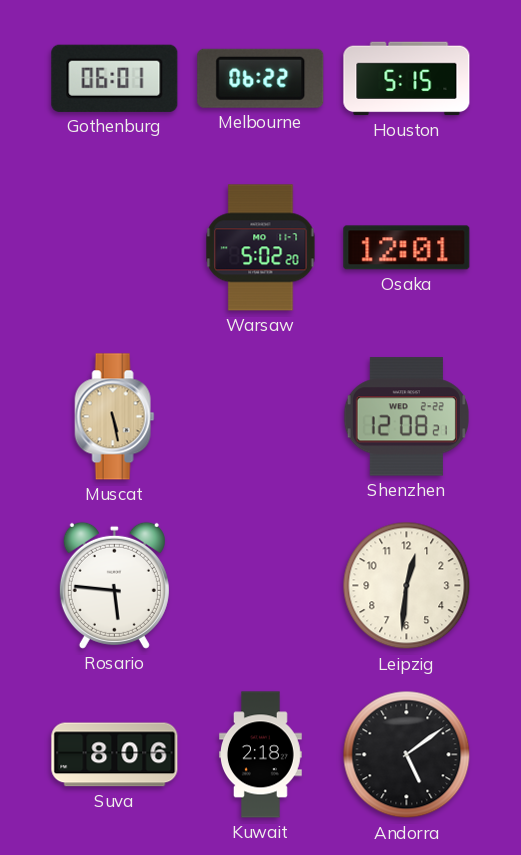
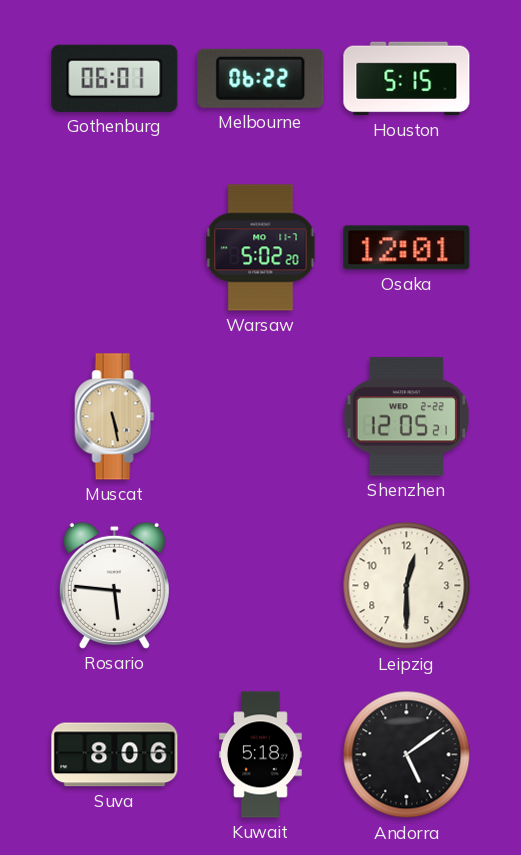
Shenzhen: 12:08 -> 12:05 (406, 417)
Leipzig: 12:31 -> 12:30 (407, 586)
Kuwait: 2:18 -> 5:18 (261, 755)
